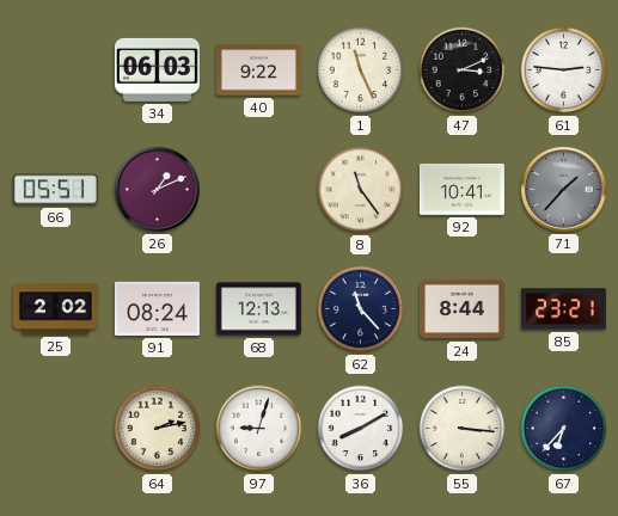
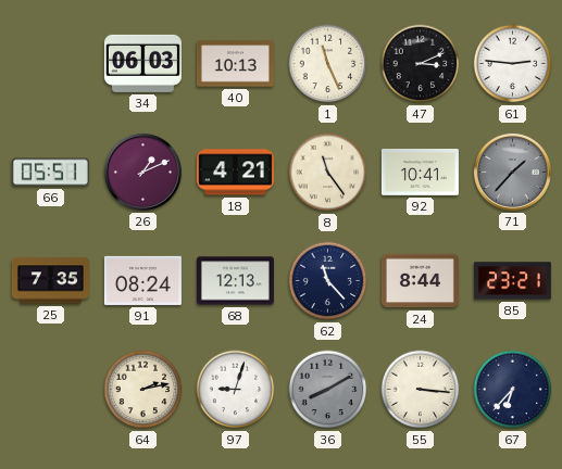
40: 9:22 -> 10:13 (235, 64)
18: none -> 4:21 (235, 173)
25: 2:02 -> 7:35 (50, 281)
36 dial: white -> grey (328, 390)
